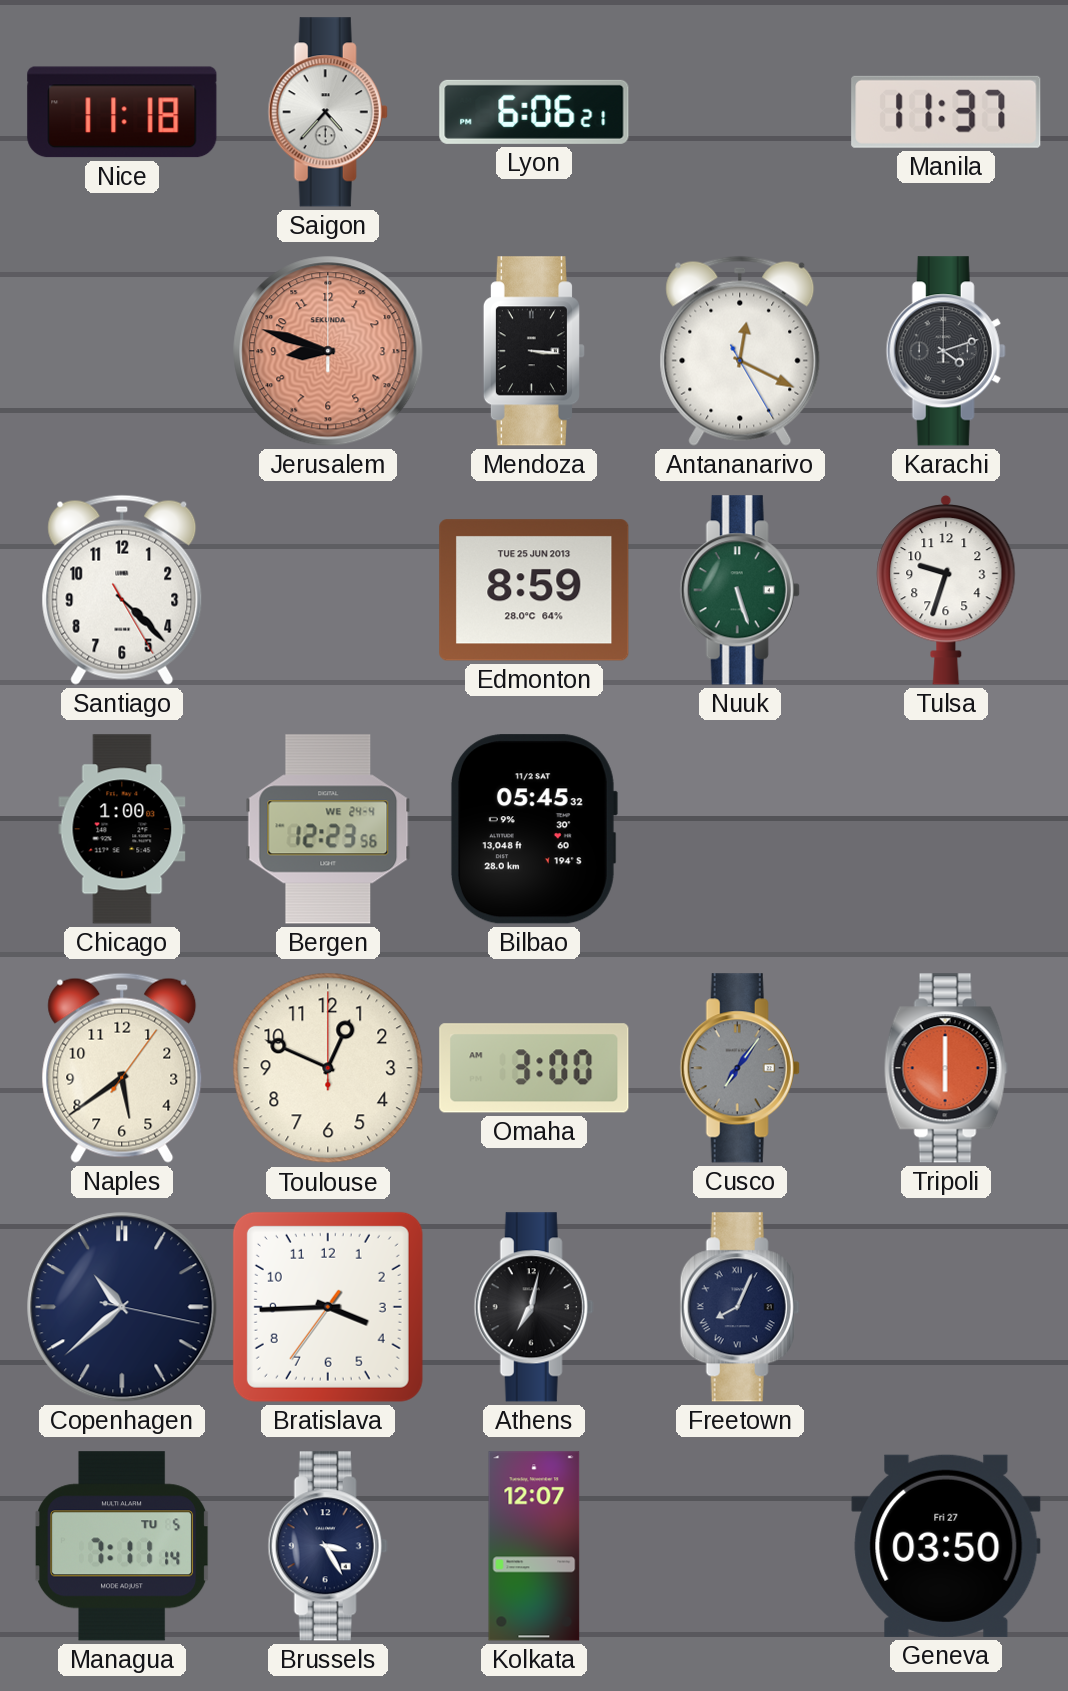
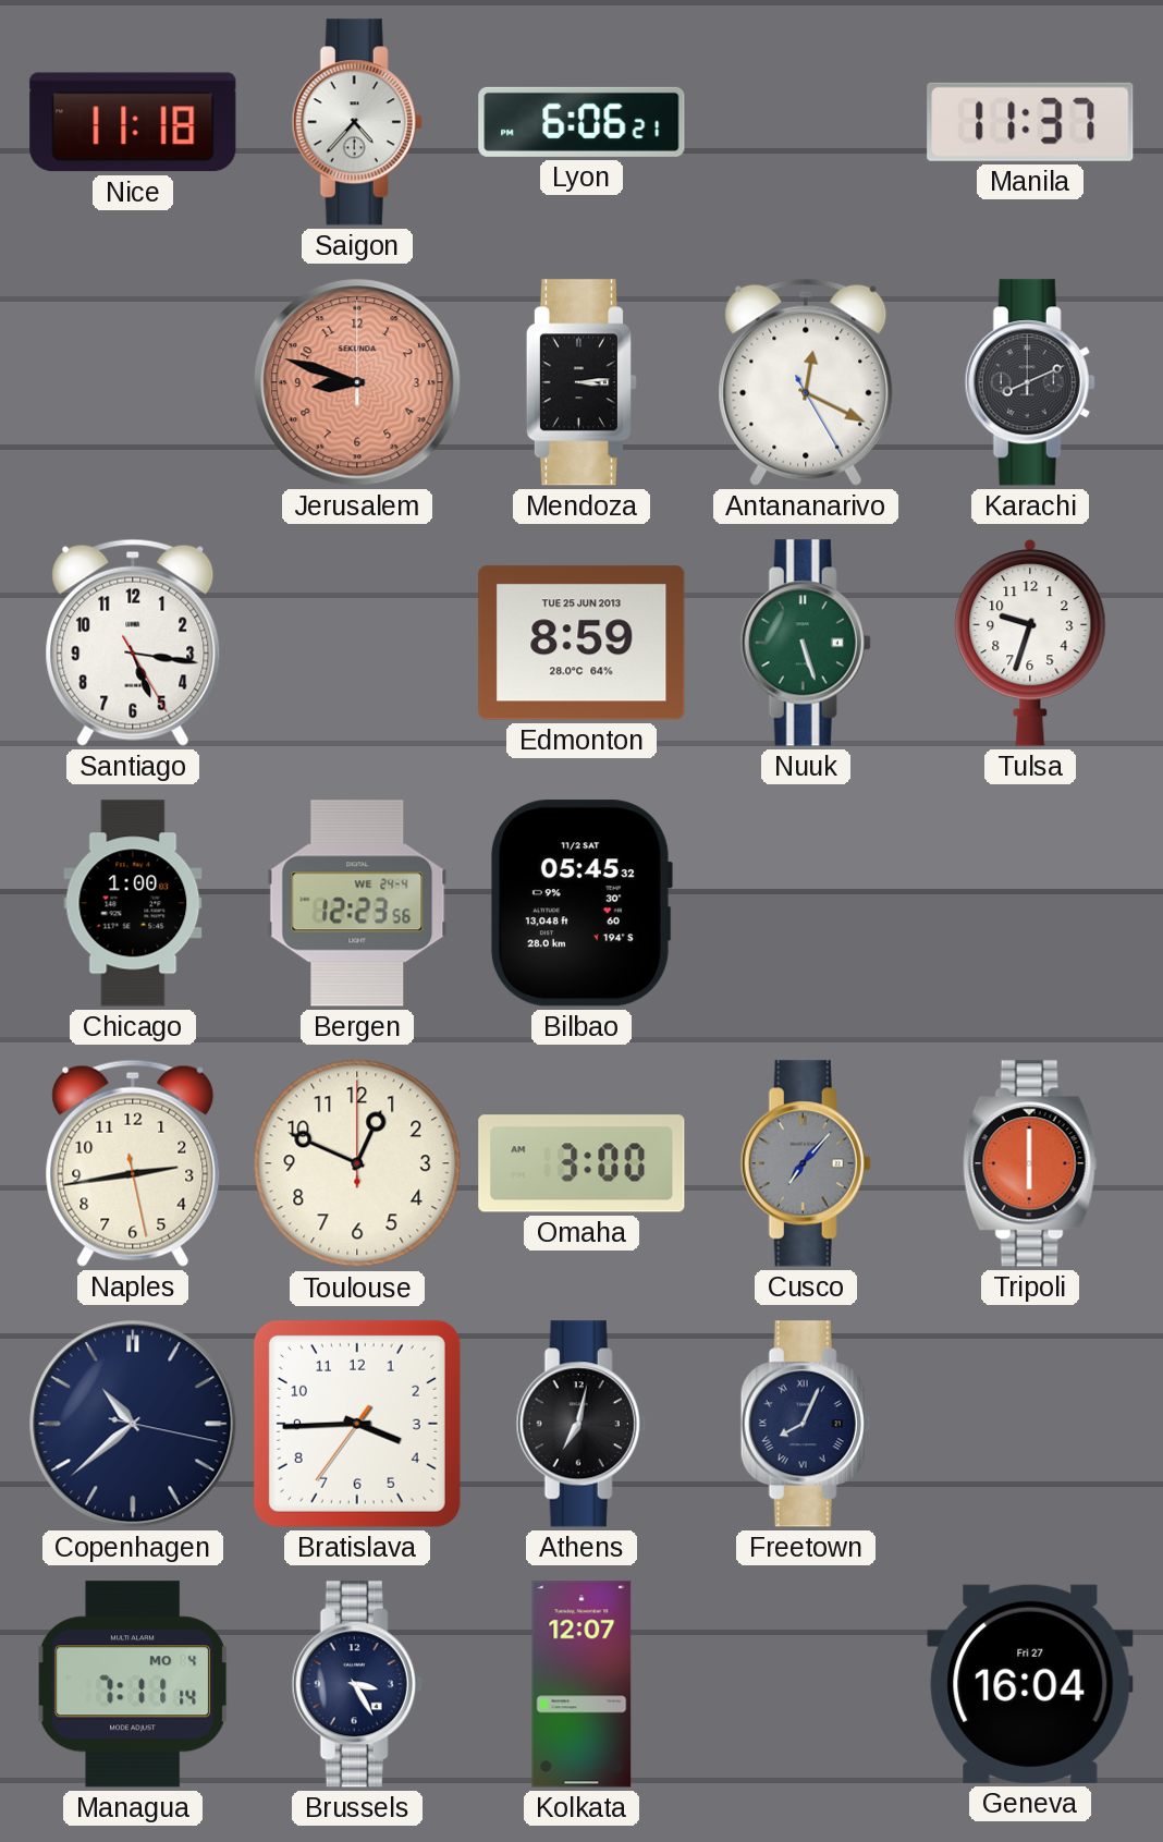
Mendoza: 3:16 -> 3:14 (581, 382)
Karachi: 4:12 -> 8:11 (1030, 382)
Santiago: 4:22 -> 5:16 (133, 643)
Naples: 5:39 -> 2:43 (133, 1163)
Cusco: 7:06 -> 7:07 (806, 1163)
Managua date: TU 5 -> MO 4 (134, 1684)
Geneva: 03:50 -> 16:04 (1030, 1684)
